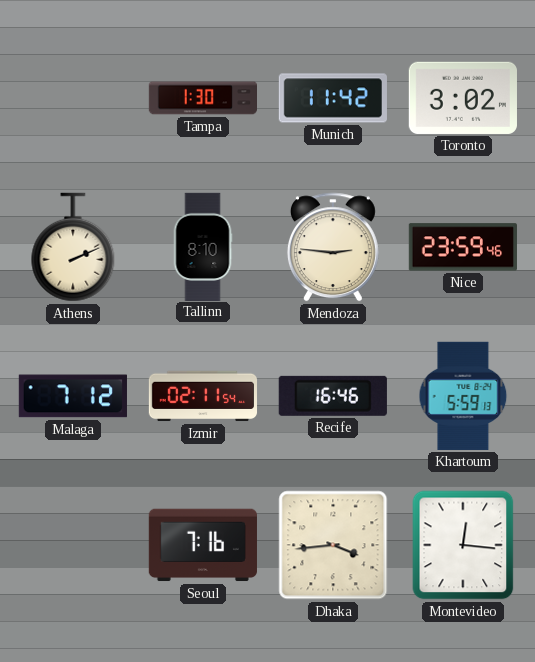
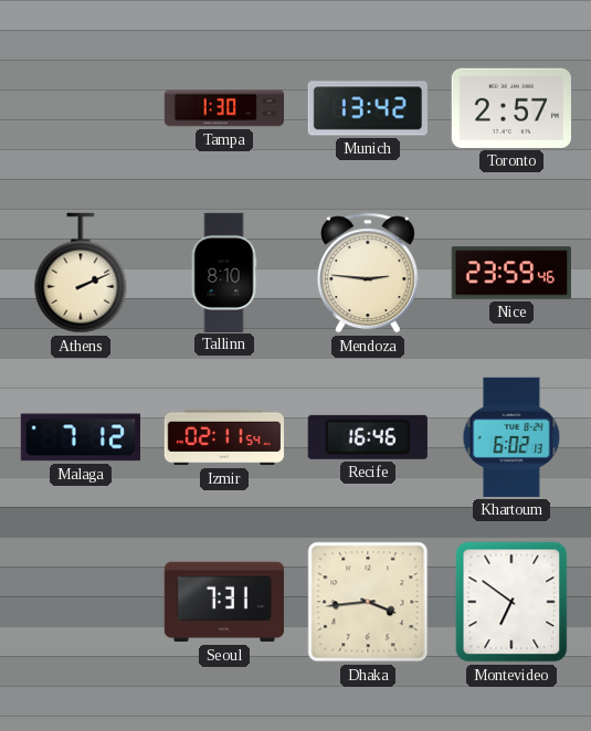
Munich: 11:42 -> 13:42 (367, 108)
Toronto: 3:02 -> 2:57 (511, 108)
Khartoum: 5:59 -> 6:02 (511, 437)
Seoul: 7:16 -> 7:31 (224, 602)
Montevideo: 12:16 -> 6:51 (511, 602)
